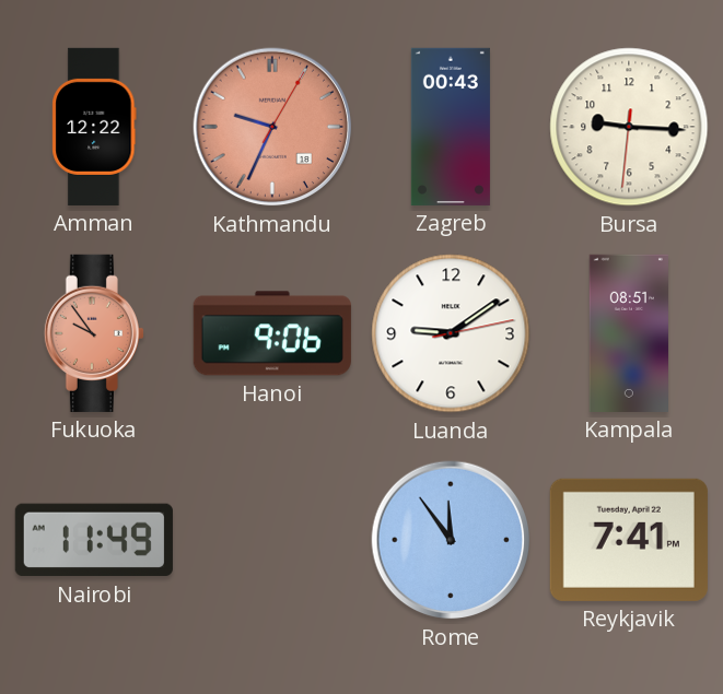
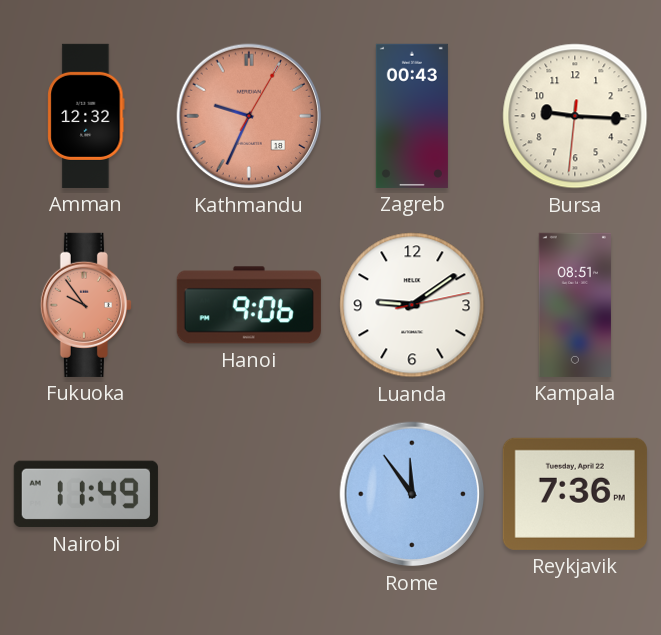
Amman: 12:22 -> 12:32 (86, 116)
Reykjavik: 7:41 -> 7:36 (575, 494)
